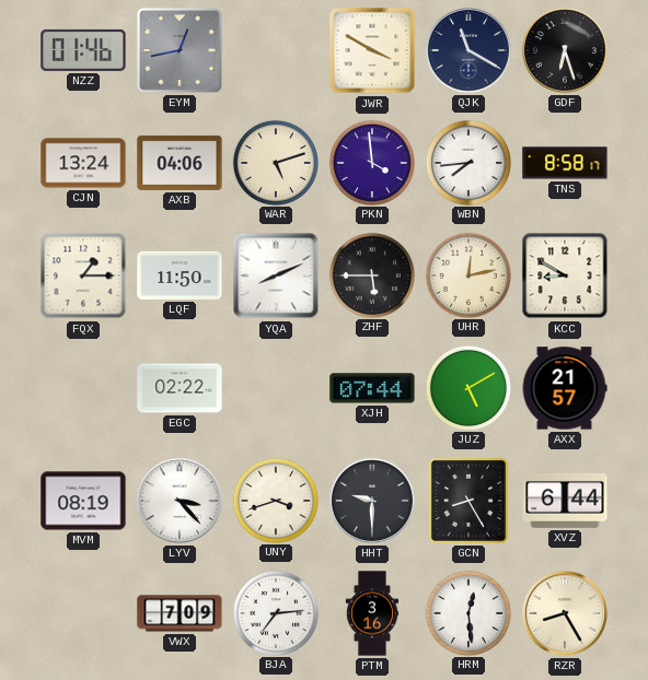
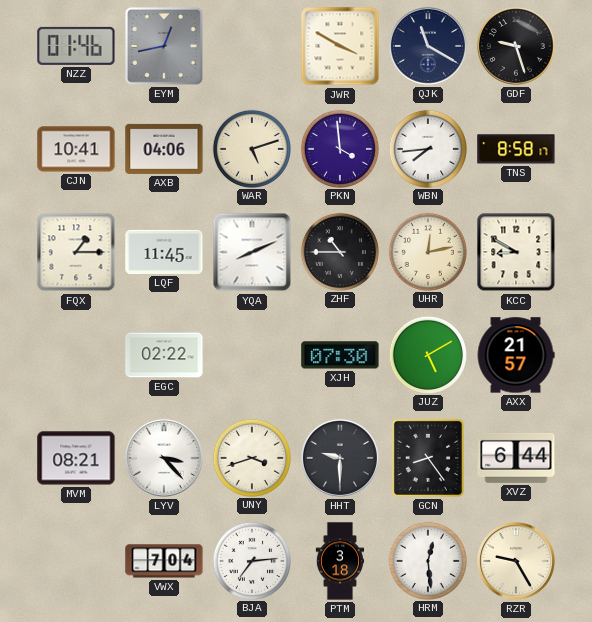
GDF: 6:27 -> 9:27 (516, 46)
CJN: 13:24 -> 10:41 (76, 149)
LQF: 11:50 -> 11:45 (164, 252)
ZHF: 5:45 -> 10:45 (339, 251)
XJH: 07:44 -> 07:30 (340, 355)
MVM: 08:19 -> 08:21 (76, 458)
GCN: 8:25 -> 8:24 (428, 458)
VWX: 7:09 -> 7:04 (164, 561)
PTM: 3:16 -> 3:18 (340, 561)
RZR: 8:25 -> 9:25 (516, 561)
